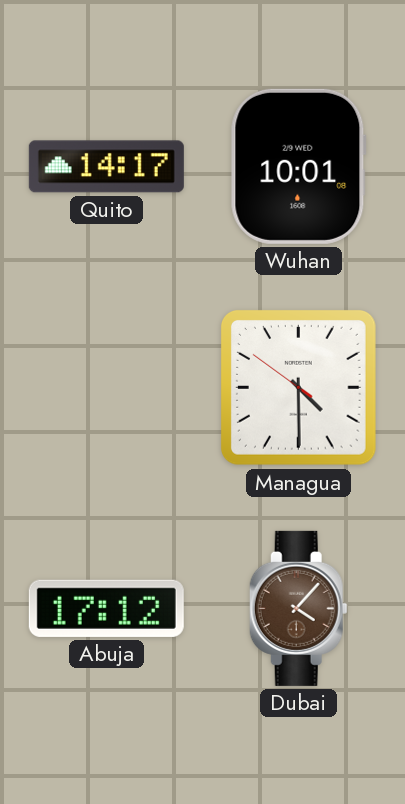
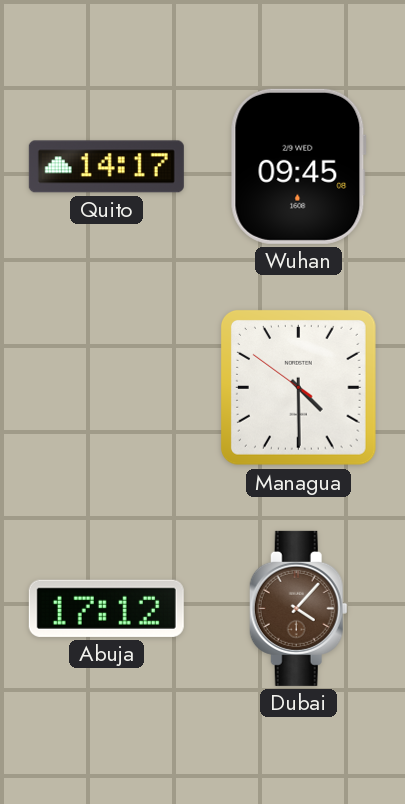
Wuhan: 10:01 -> 09:45 (298, 166)
